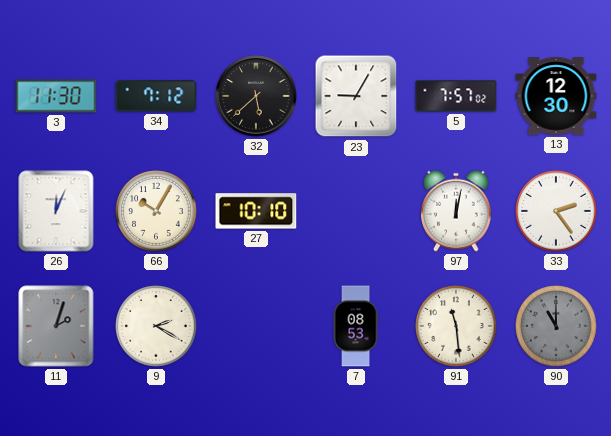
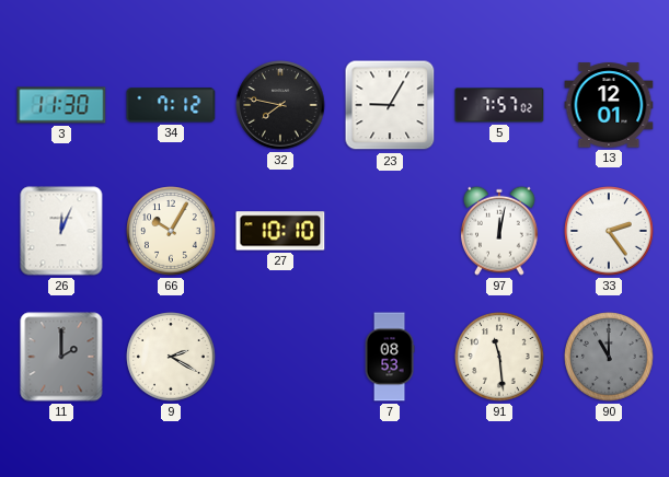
32: 5:38 -> 7:47 (280, 105)
13: 12:30 -> 12:01 (609, 105)
11: 2:03 -> 2:00 (61, 357)
